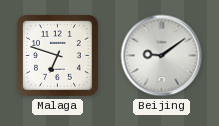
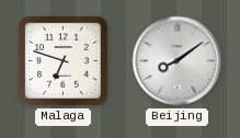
Beijing: 9:09 -> 8:09 (178, 61)
